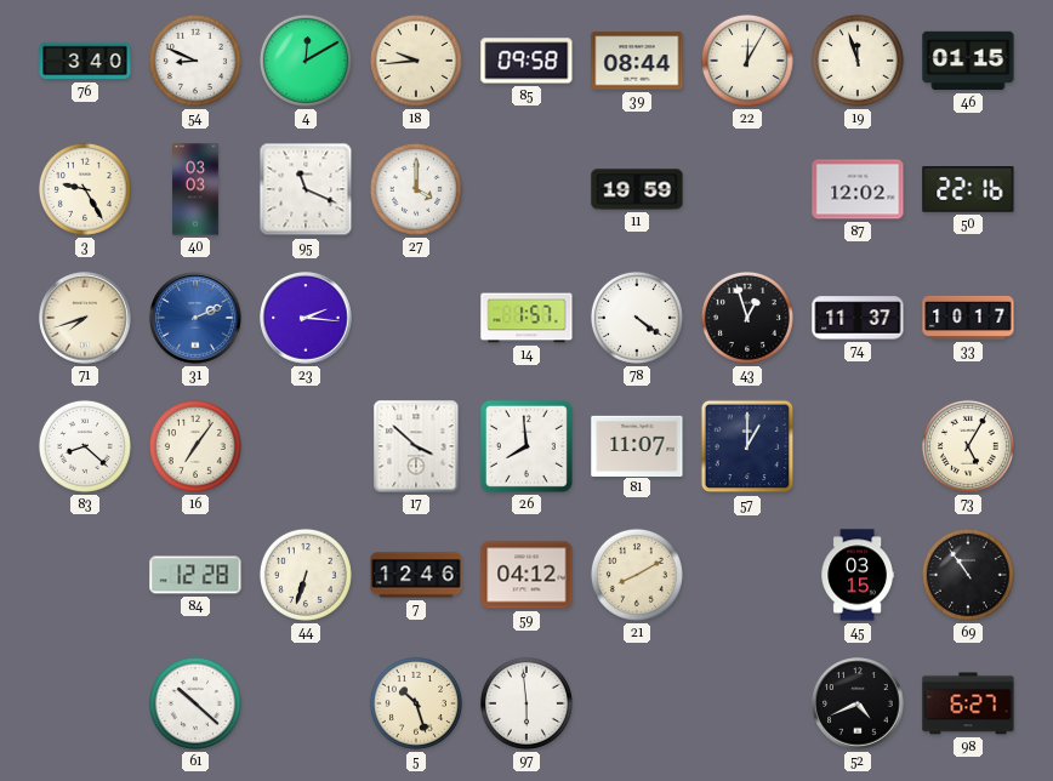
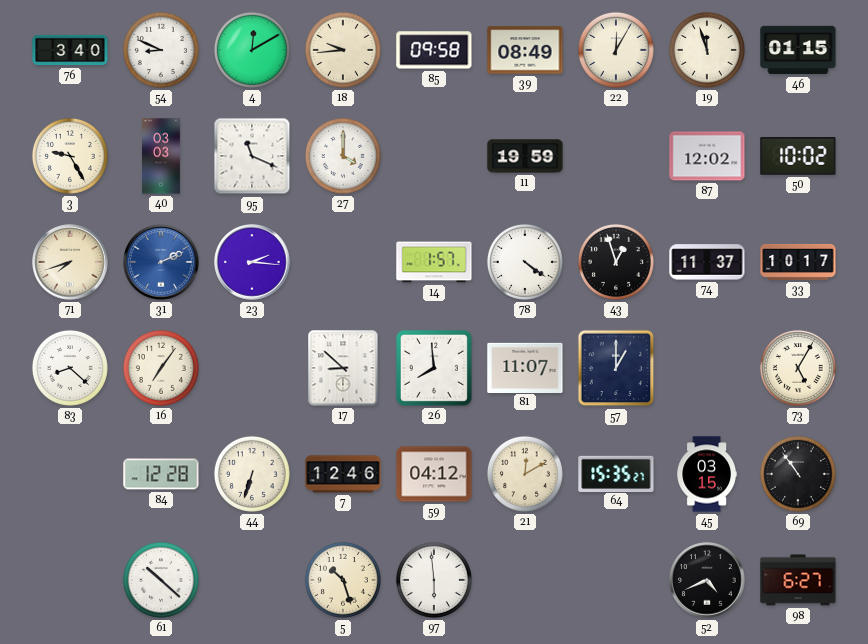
39: 08:44 -> 08:49 (525, 50)
50: 22:16 -> 10:02 (798, 157)
17: 3:52 -> 8:52 (343, 368)
21: 8:10 -> 12:10 (525, 474)
64: none -> 15:35 (616, 473)
